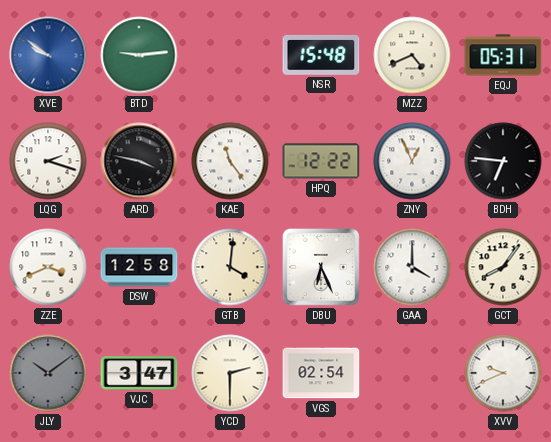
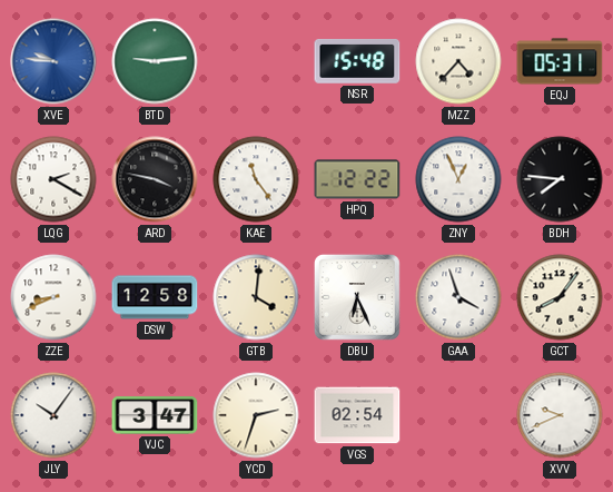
XVE: 9:51 -> 9:46 (53, 61)
MZZ: 4:41 -> 4:37 (458, 61)
LQG: 2:18 -> 2:20 (53, 179)
BDH: 6:46 -> 7:46 (560, 179)
ZZE: 3:41 -> 8:41 (53, 297)
GAA: 4:00 -> 3:57 (458, 297)
JLY: 10:09 -> 10:06 (53, 415)
JLY dial: grey -> white (53, 415)
YCD: 2:30 -> 2:33 (256, 415)
